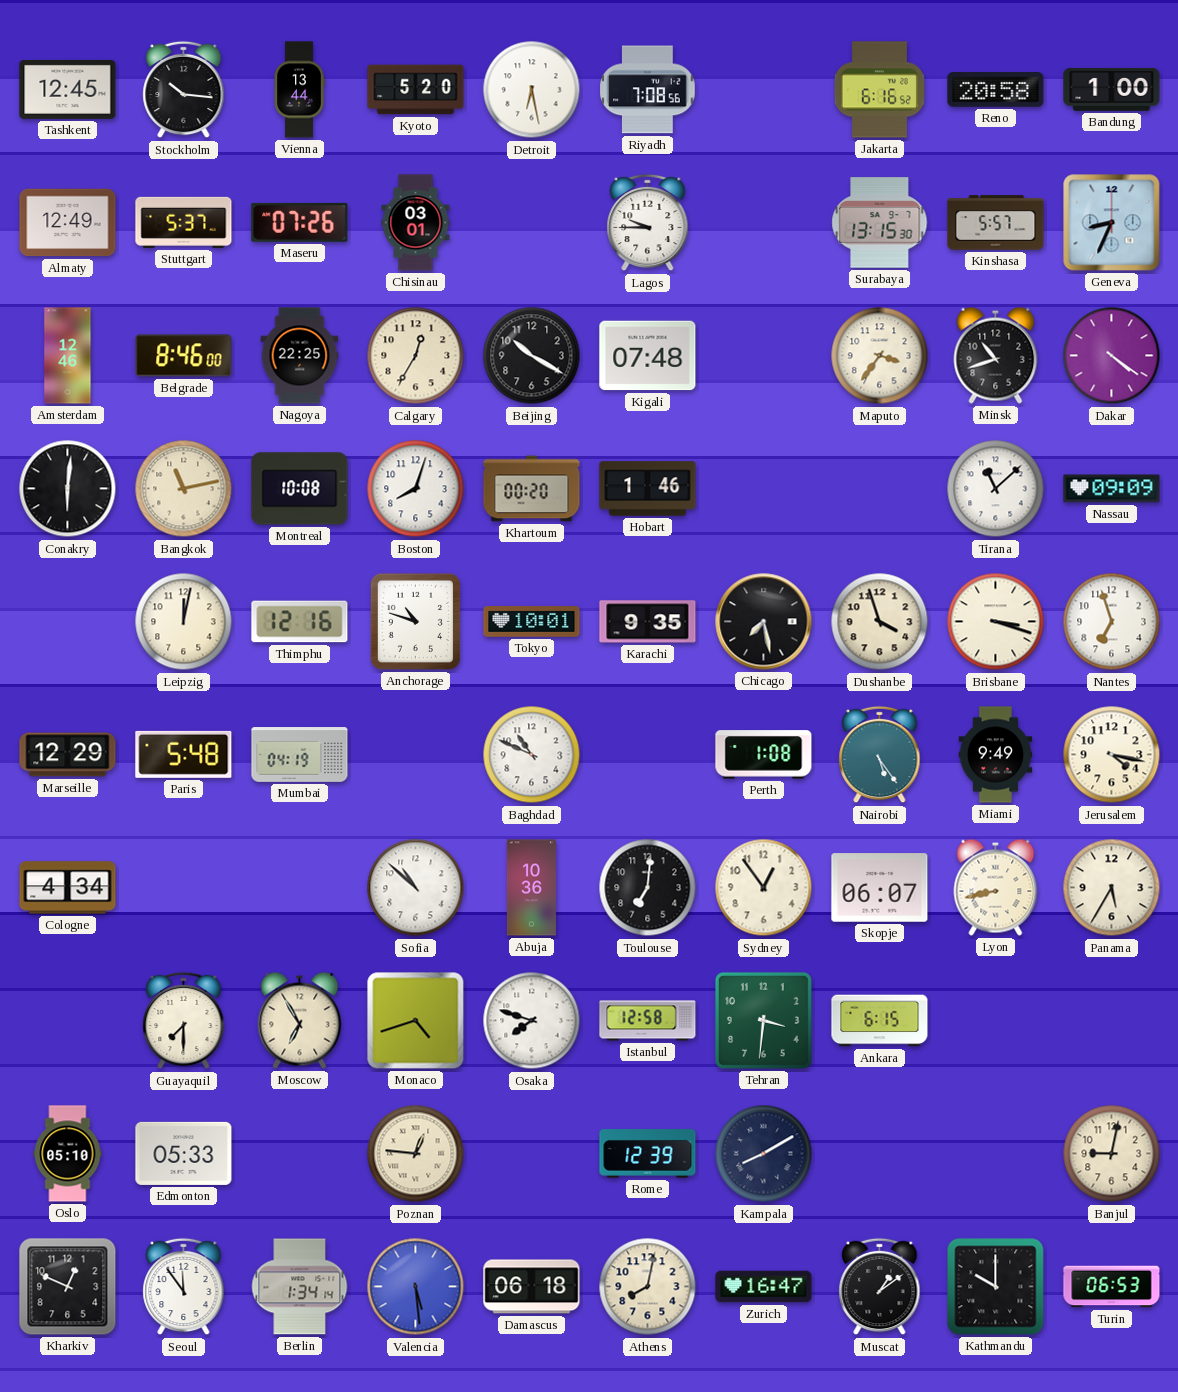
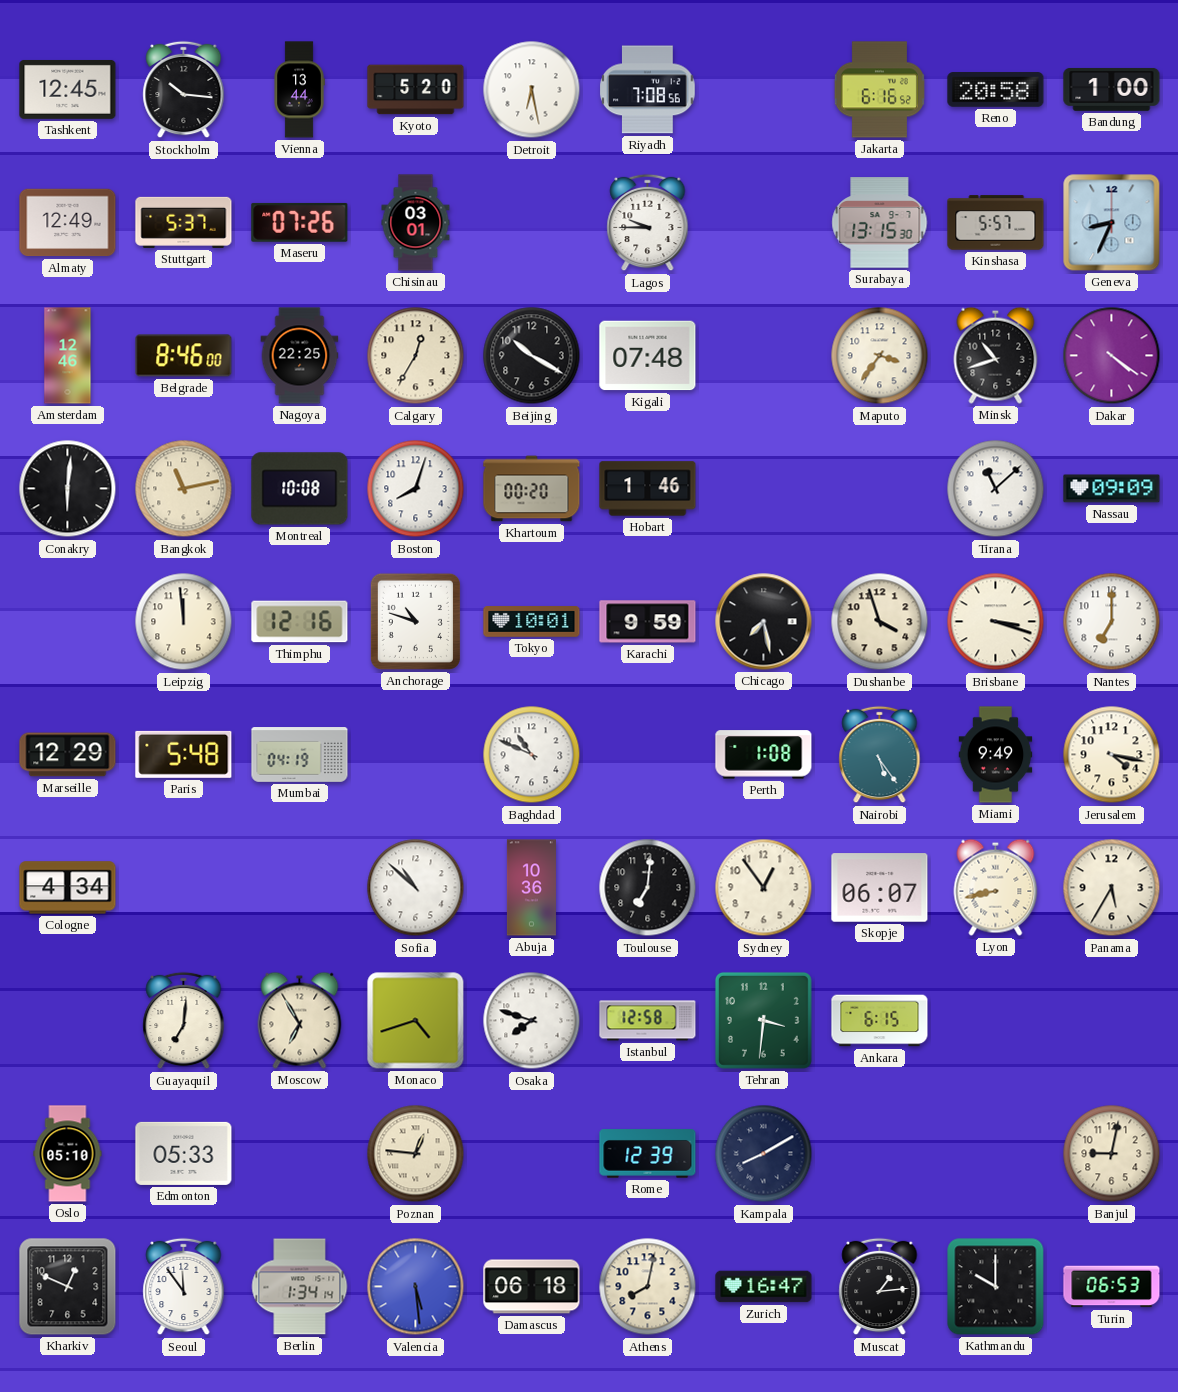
Leipzig: 12:02 -> 11:59 (184, 622)
Karachi: 9:35 -> 9:59 (648, 622)
Nantes: 6:57 -> 7:00 (1112, 622)
Guayaquil: 7:30 -> 7:01 (184, 1021)
Muscat: 1:09 -> 1:14 (880, 1287)
